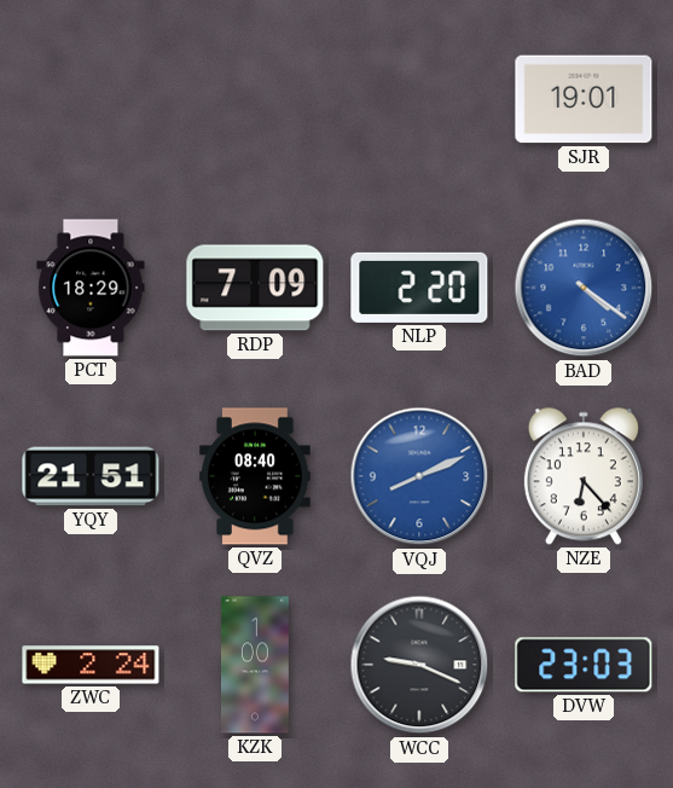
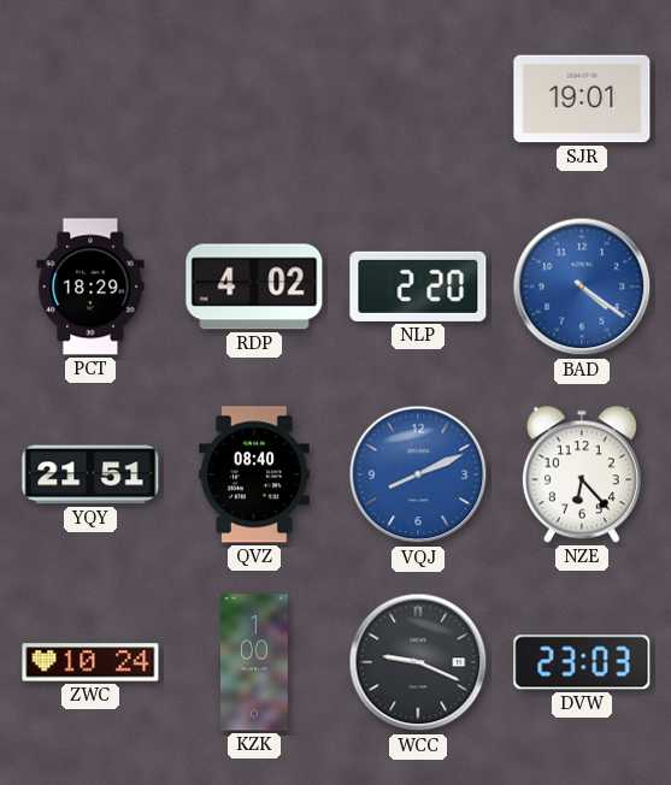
RDP: 7:09 -> 4:02 (254, 287)
ZWC: 2:24 -> 10:24 (90, 662)
